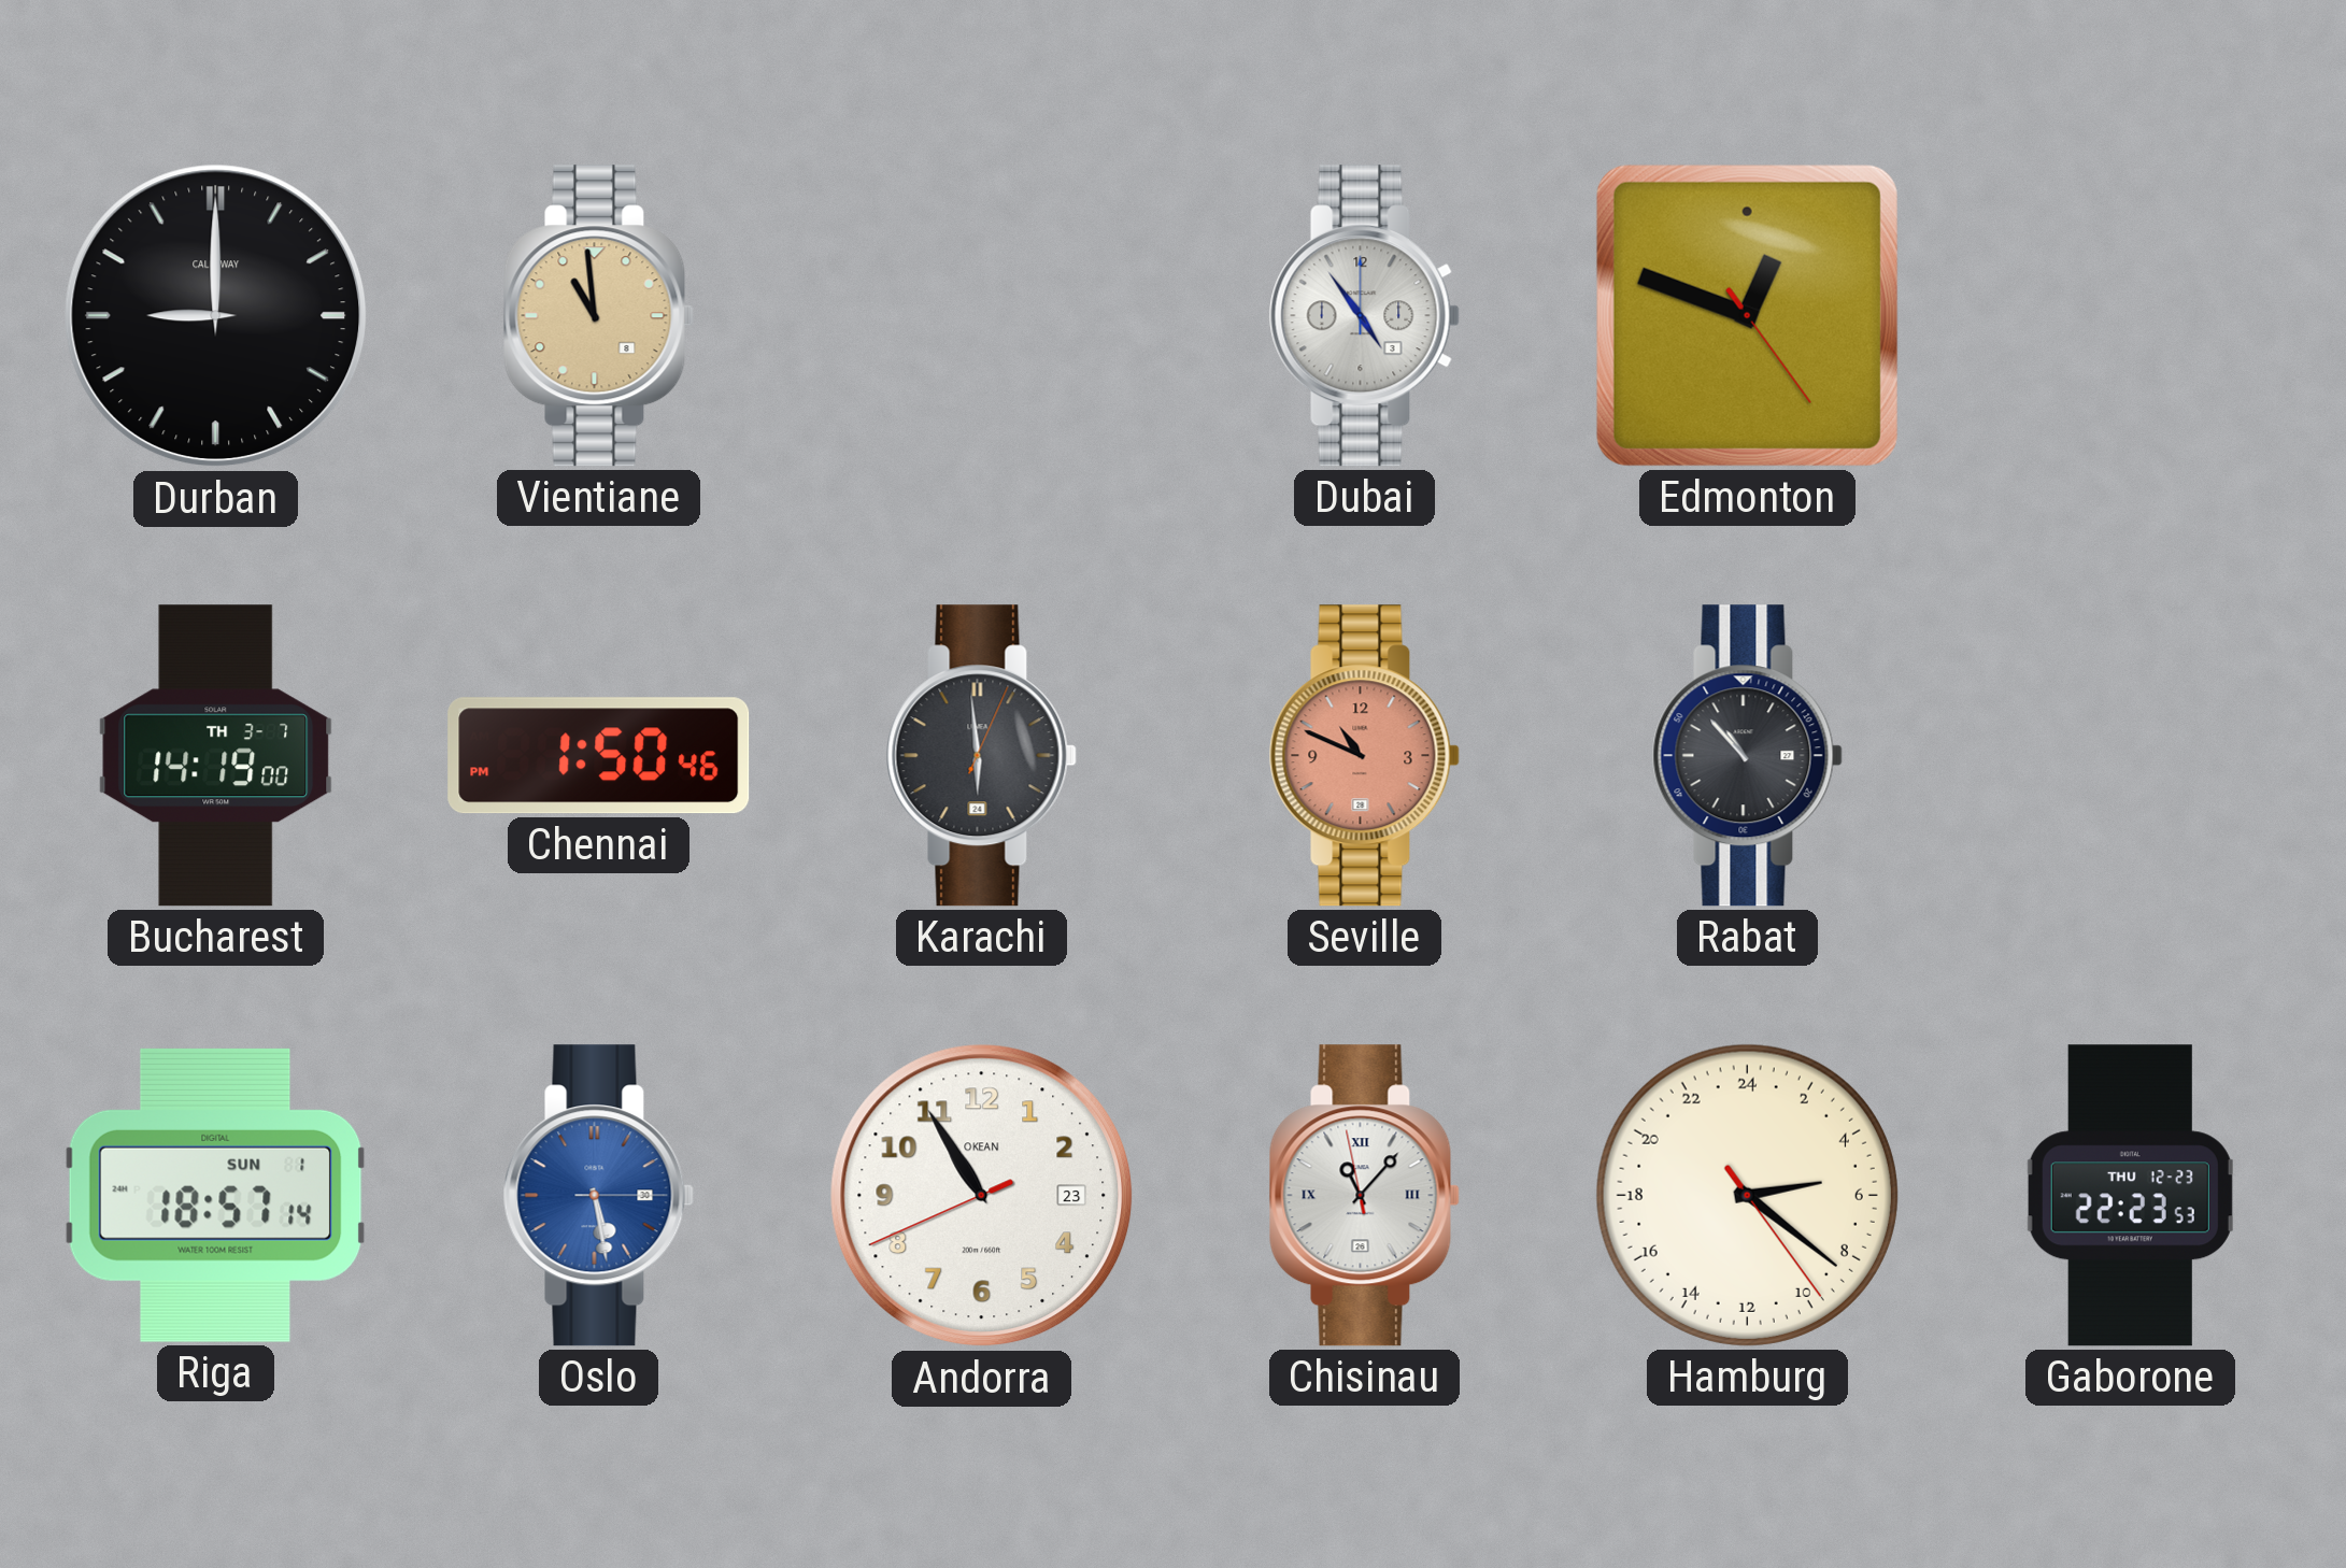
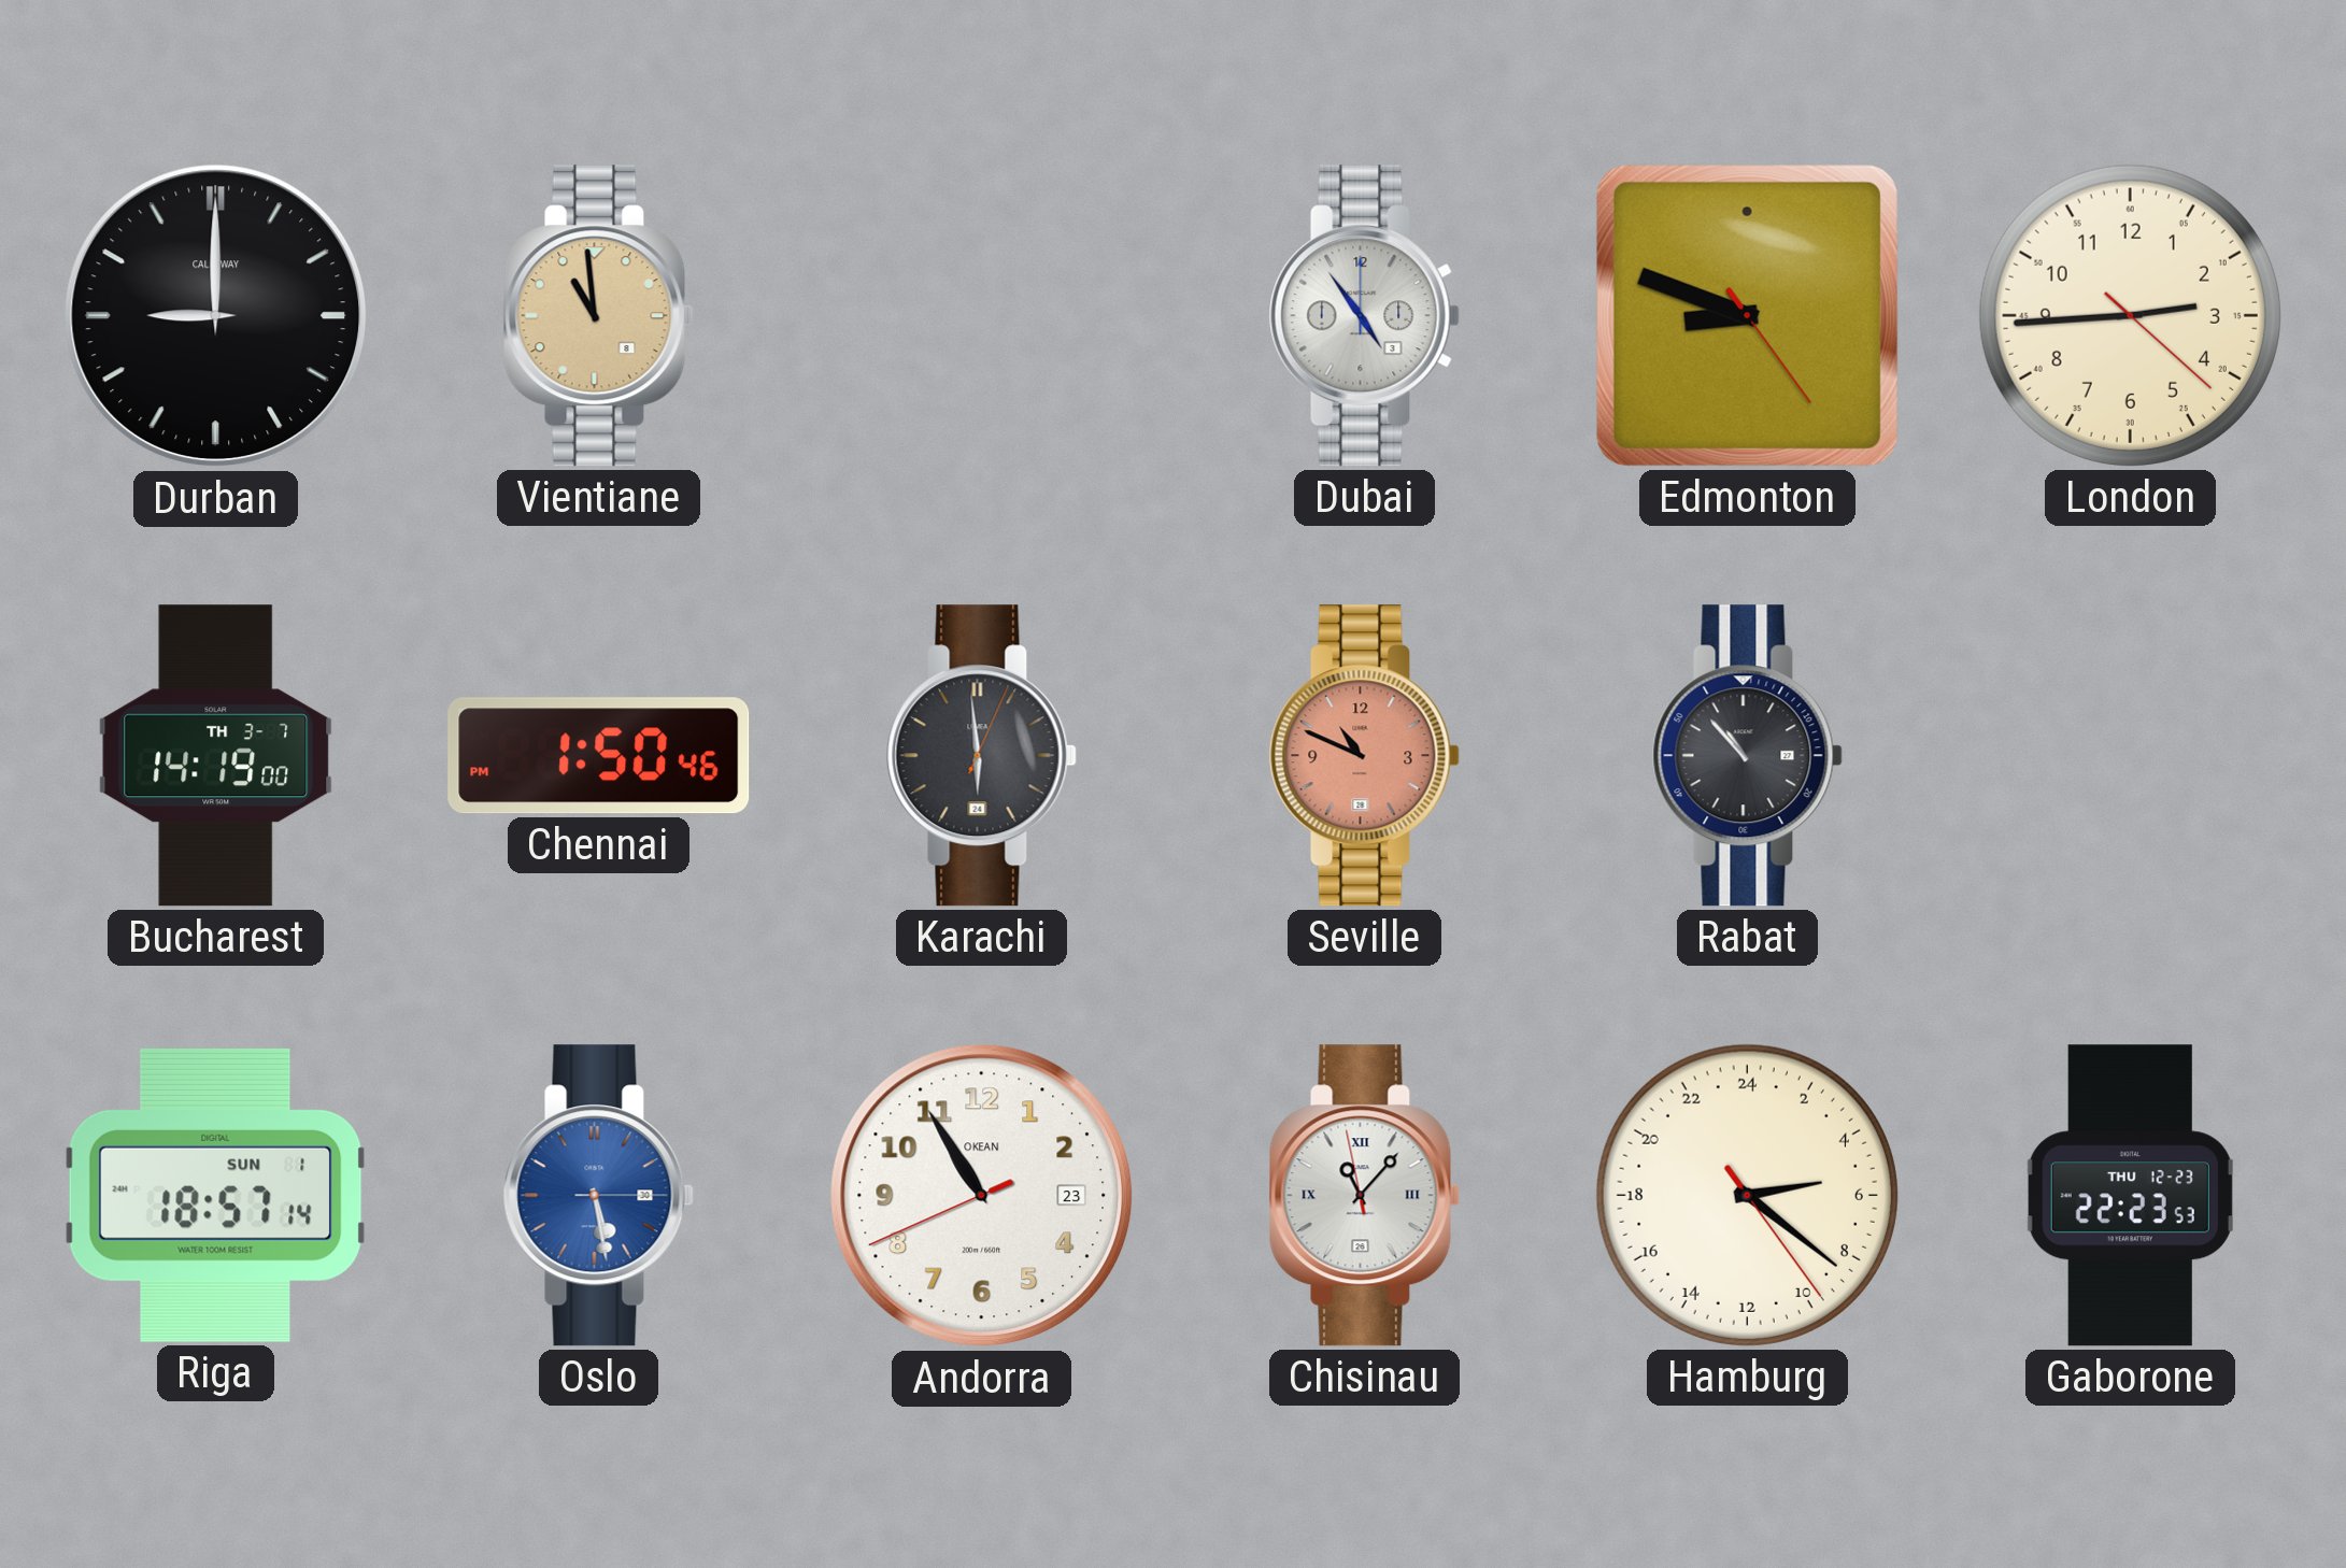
Edmonton: 12:48 -> 8:48 (1747, 315)
London: none -> 2:44 (2130, 315)
